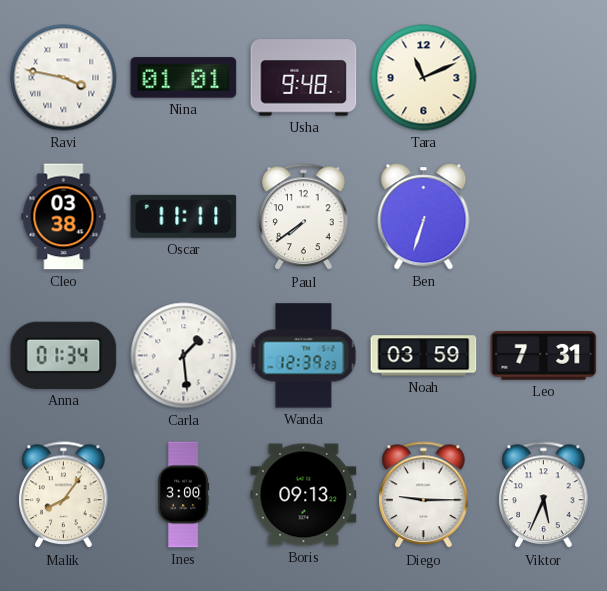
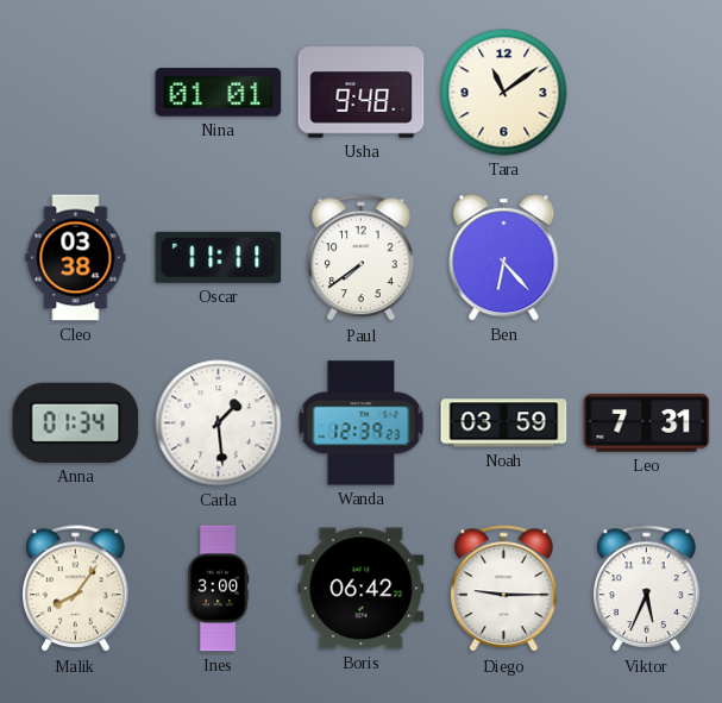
Ravi: 3:47 -> none (64, 78)
Tara: 11:11 -> 11:09 (504, 93)
Ben: 6:33 -> 6:23 (504, 258)
Boris: 09:13 -> 06:42 (362, 589)
